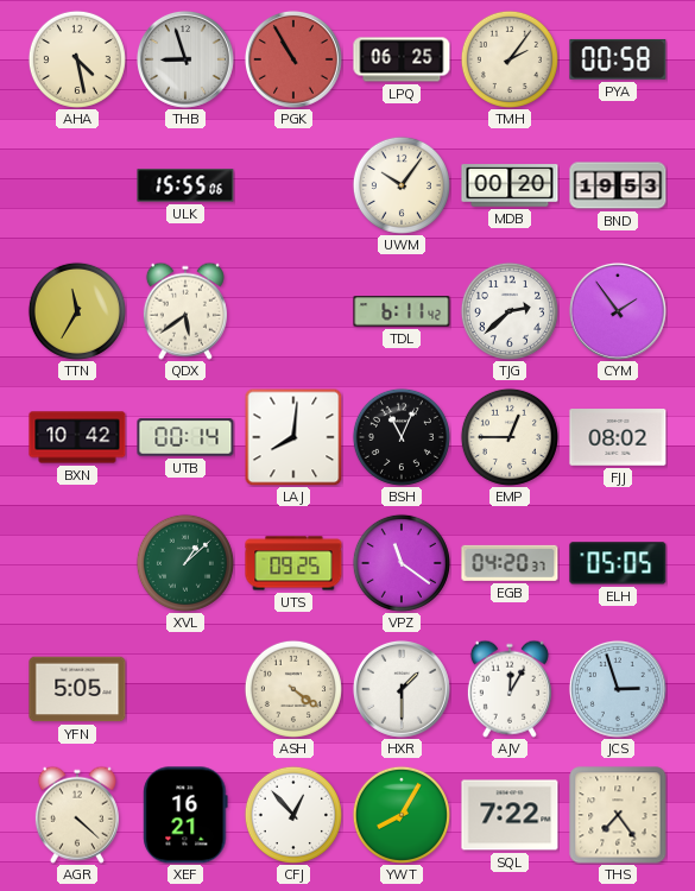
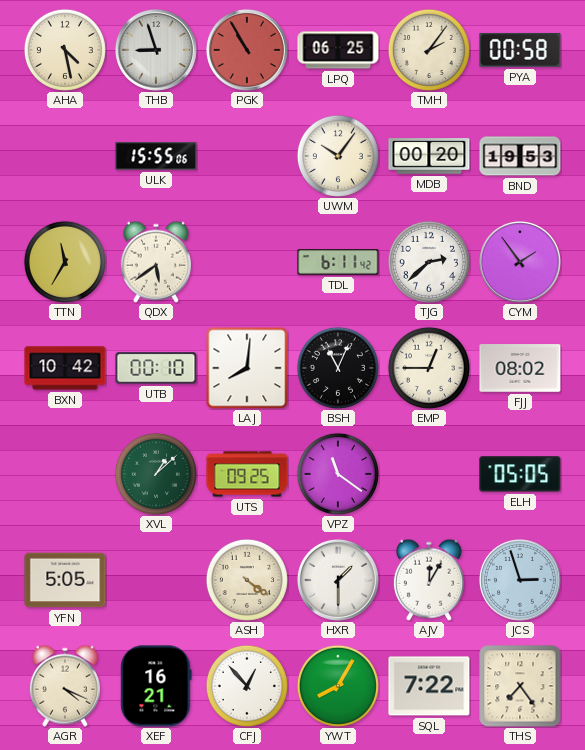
UTB: 00:14 -> 00:10 (156, 368)
EGB: 04:20 -> none (510, 563)
AGR: 4:22 -> 4:19 (65, 686)
